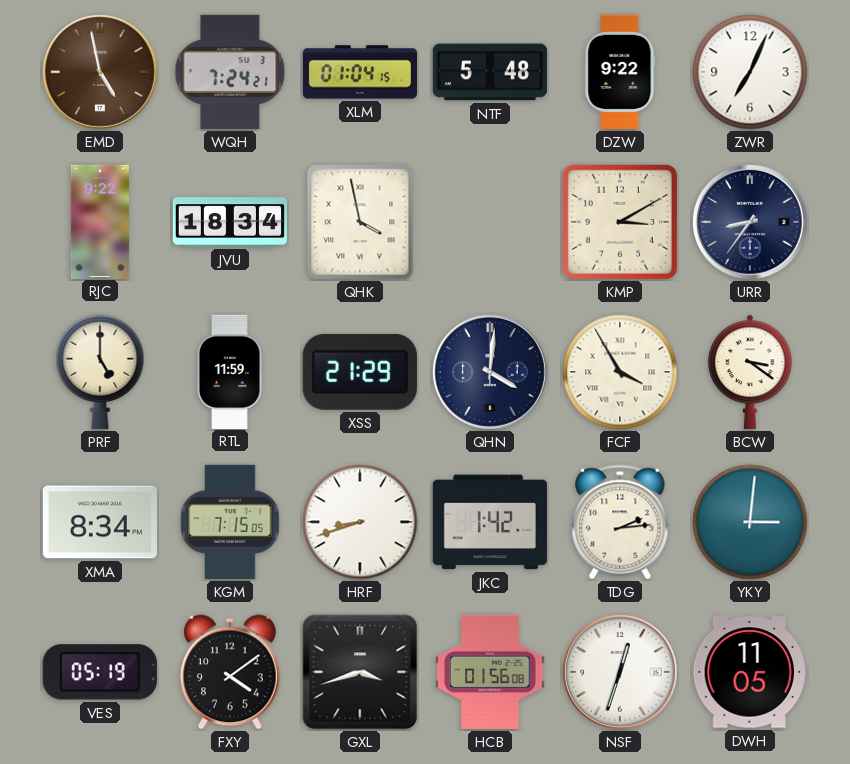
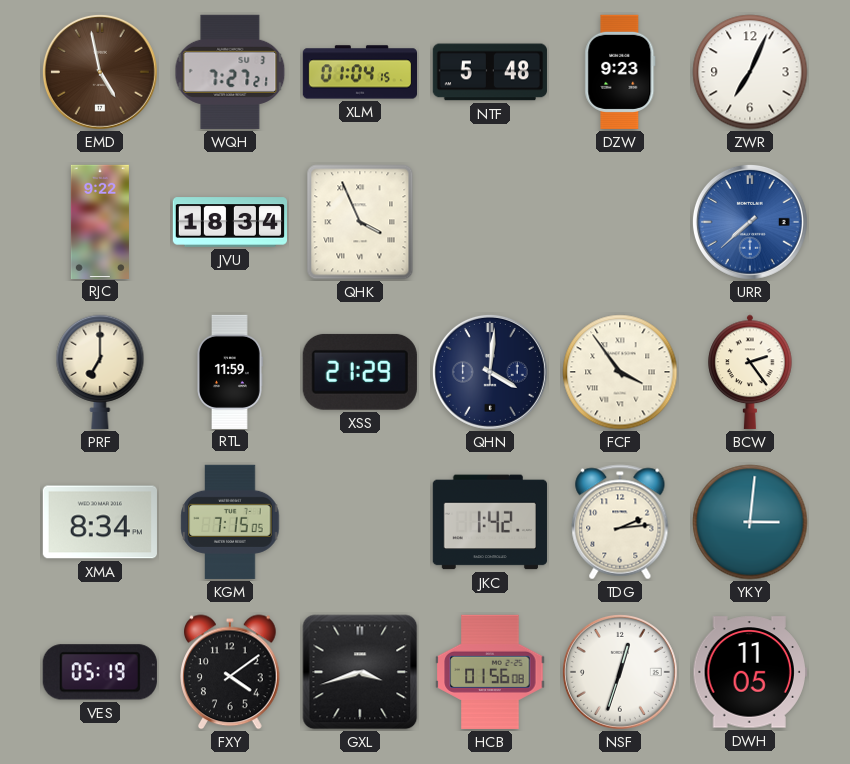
WQH: 7:24 -> 7:27 (230, 72)
DZW: 9:22 -> 9:23 (620, 72)
QHK: 3:58 -> 3:56 (360, 222)
KMP: 3:10 -> none (620, 222)
URR: 8:36 -> 7:38 (750, 222)
URR dial: navy -> blue (750, 222)
PRF: 5:00 -> 7:00 (100, 372)
FCF: 3:55 -> 3:54 (620, 372)
BCW: 3:21 -> 2:24 (750, 372)
HRF: 8:42 -> none (360, 522)
